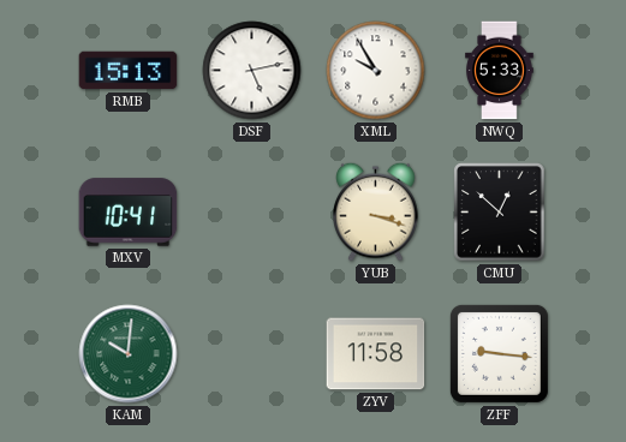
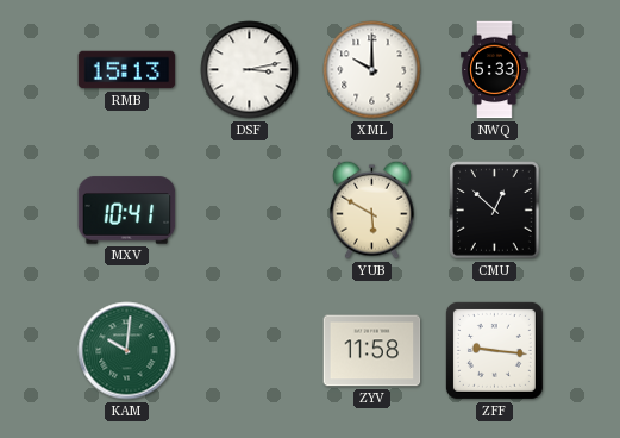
DSF: 5:13 -> 3:13 (250, 70)
XML: 9:55 -> 10:00 (372, 70)
YUB: 3:18 -> 5:50 (372, 209)
